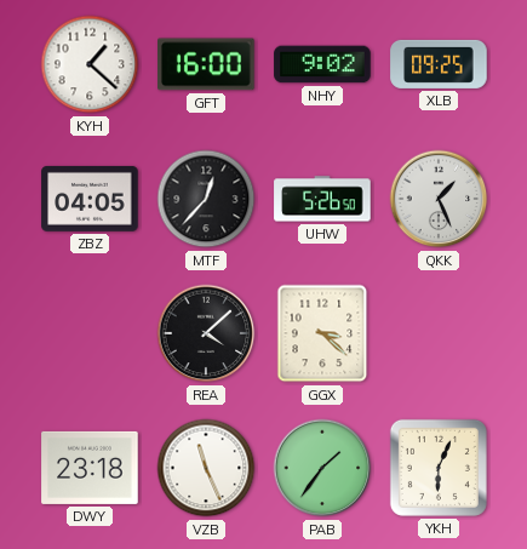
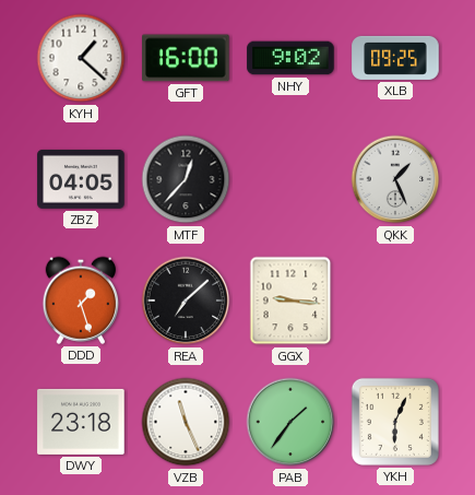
UHW: 5:26 -> none (322, 199)
DDD: none -> 1:27 (80, 300)
REA: 4:08 -> 7:08 (186, 300)
GGX: 3:22 -> 9:16 (290, 300)
